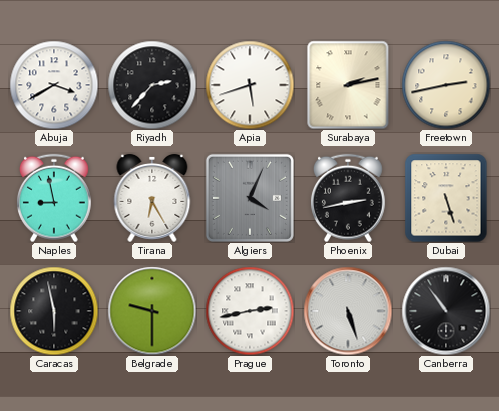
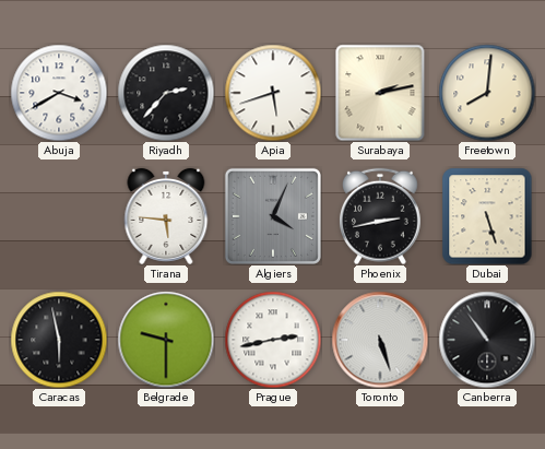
Freetown: 2:43 -> 8:01 (487, 93)
Naples: 8:58 -> none (54, 198)
Tirana: 6:25 -> 5:46 (166, 216)
